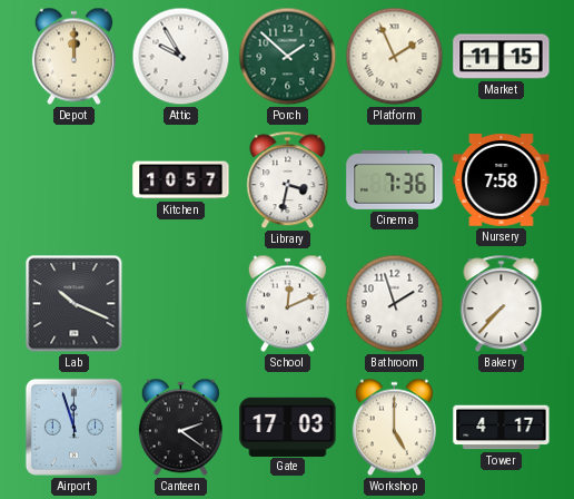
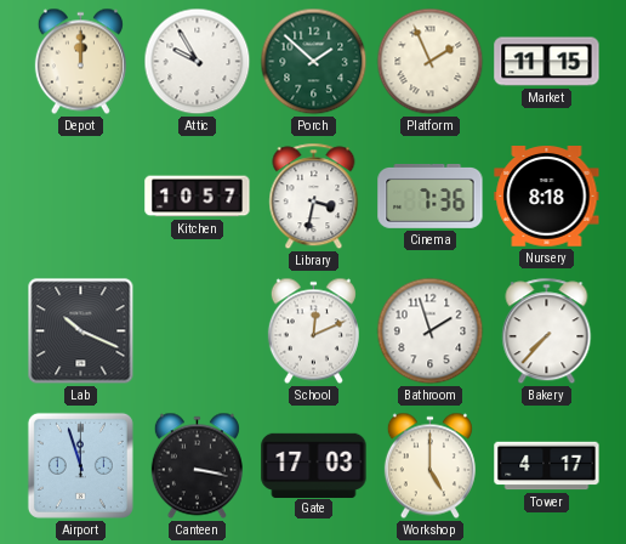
Nursery: 7:58 -> 8:18 (547, 197)
Canteen: 2:21 -> 3:17 (197, 466)
